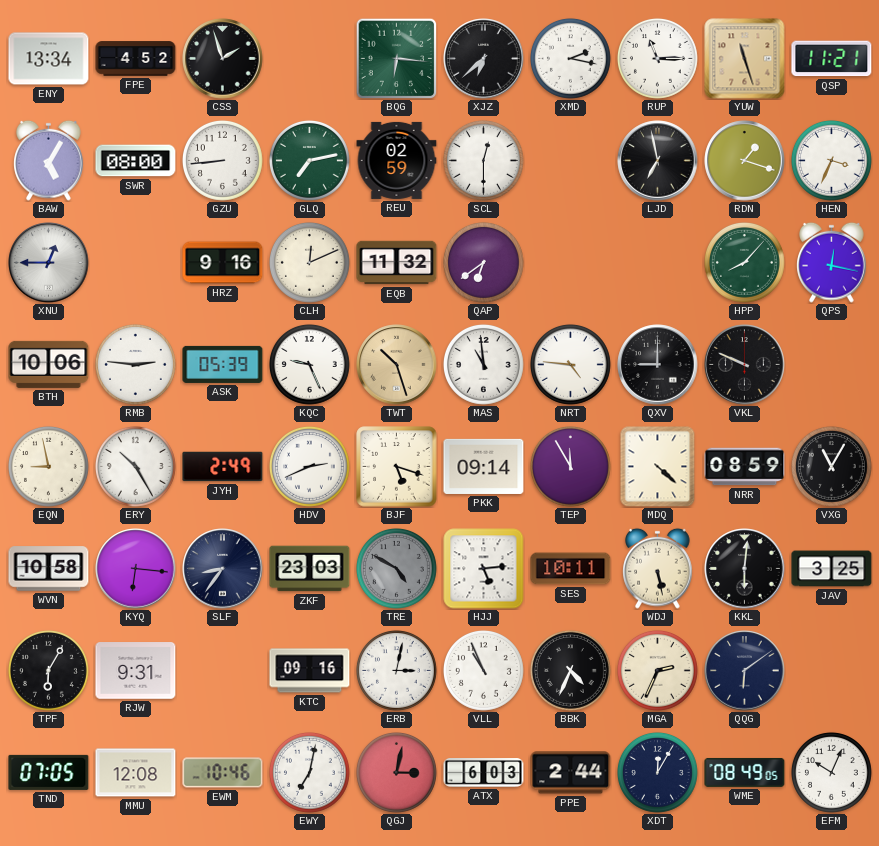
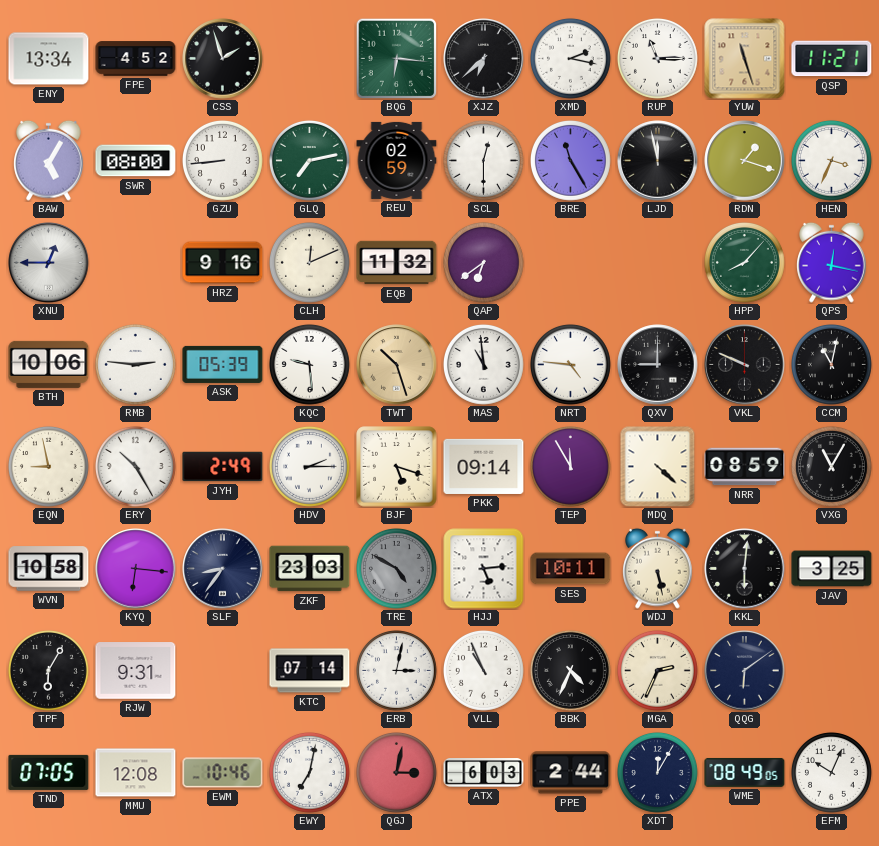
BRE: none -> 11:25 (570, 160)
LJD: 6:58 -> 11:58 (658, 161)
KQC: 9:26 -> 9:29 (309, 364)
CCM: none -> 11:02 (831, 364)
HDV: 2:41 -> 2:15 (309, 466)
KTC: 09:16 -> 07:14 (310, 671)
